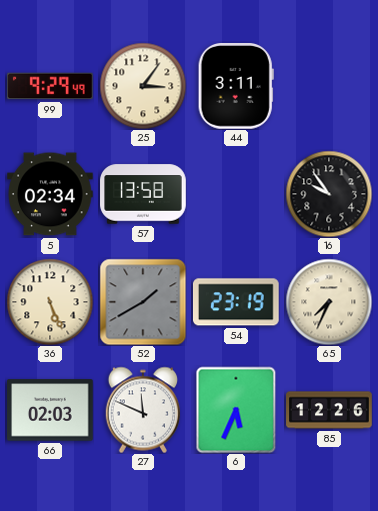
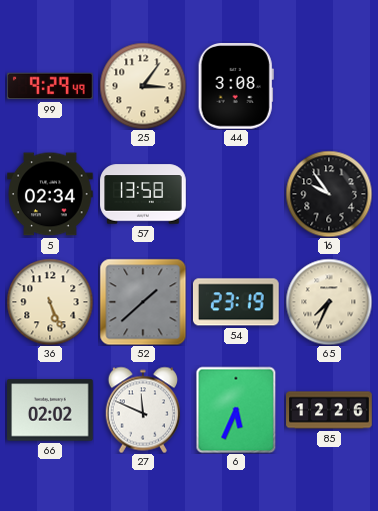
44: 3:11 -> 3:08 (236, 87)
52: 1:40 -> 1:38 (143, 302)
66: 02:03 -> 02:02 (51, 410)
